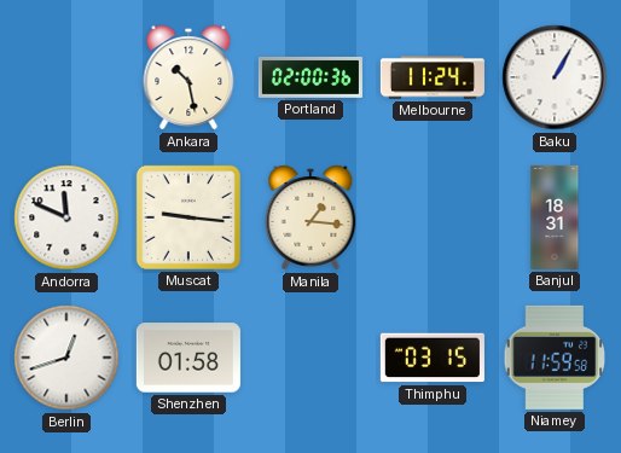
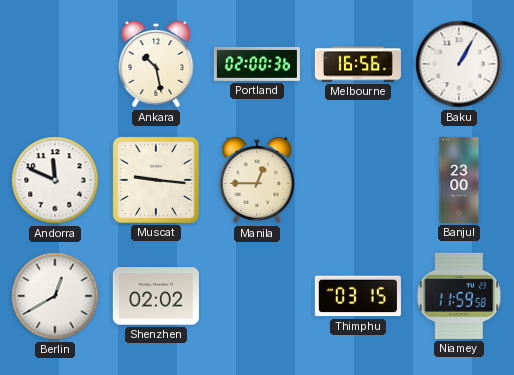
Melbourne: 11:24 -> 16:56 (358, 64)
Manila: 1:16 -> 12:45 (257, 180)
Banjul: 18:31 -> 23:00 (459, 180)
Berlin: 12:42 -> 12:40 (55, 296)
Shenzhen: 01:58 -> 02:02 (156, 296)
